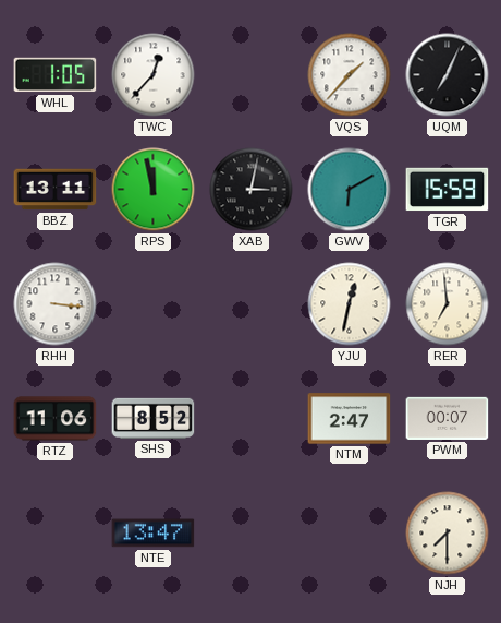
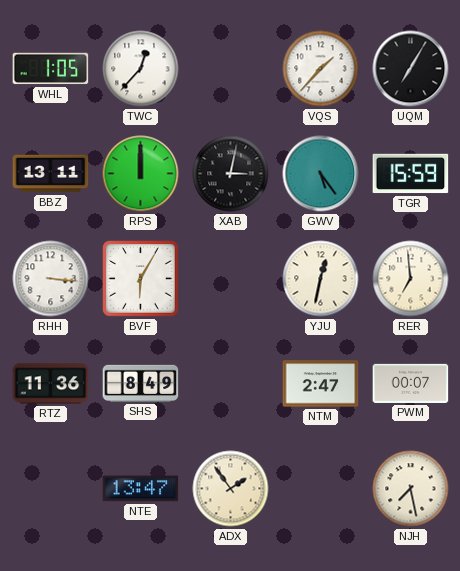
UQM: 7:04 -> 7:05 (411, 69)
RPS: 11:58 -> 12:00 (141, 174)
GWV: 6:10 -> 5:24 (321, 174)
BVF: none -> 6:05 (141, 279)
RTZ: 11:06 -> 11:36 (51, 384)
SHS: 8:52 -> 8:49 (141, 383)
ADX: none -> 1:54 (231, 489)
NJH: 7:30 -> 7:28 (411, 489)
